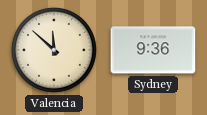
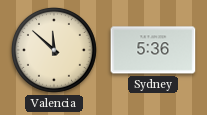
Sydney: 9:36 -> 5:36 (153, 50)
